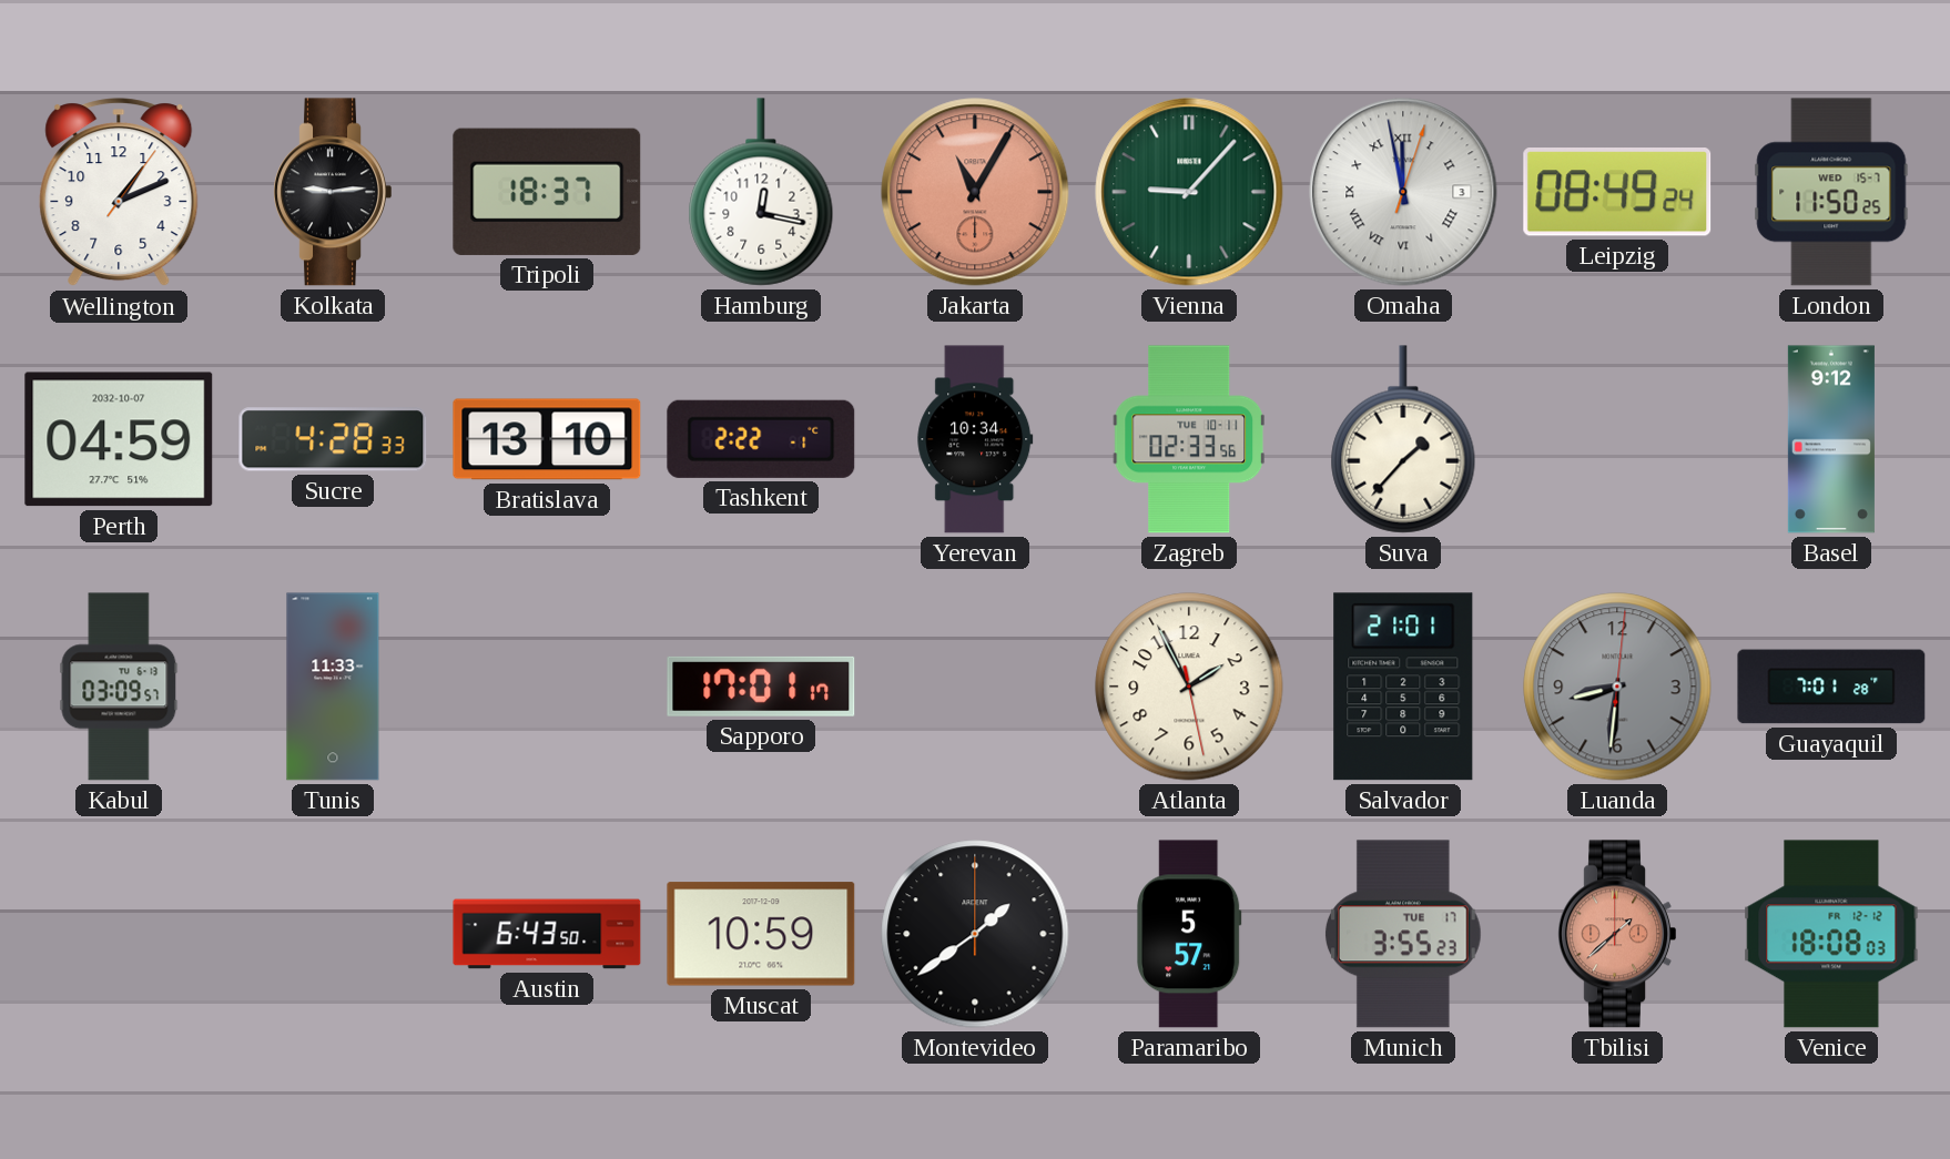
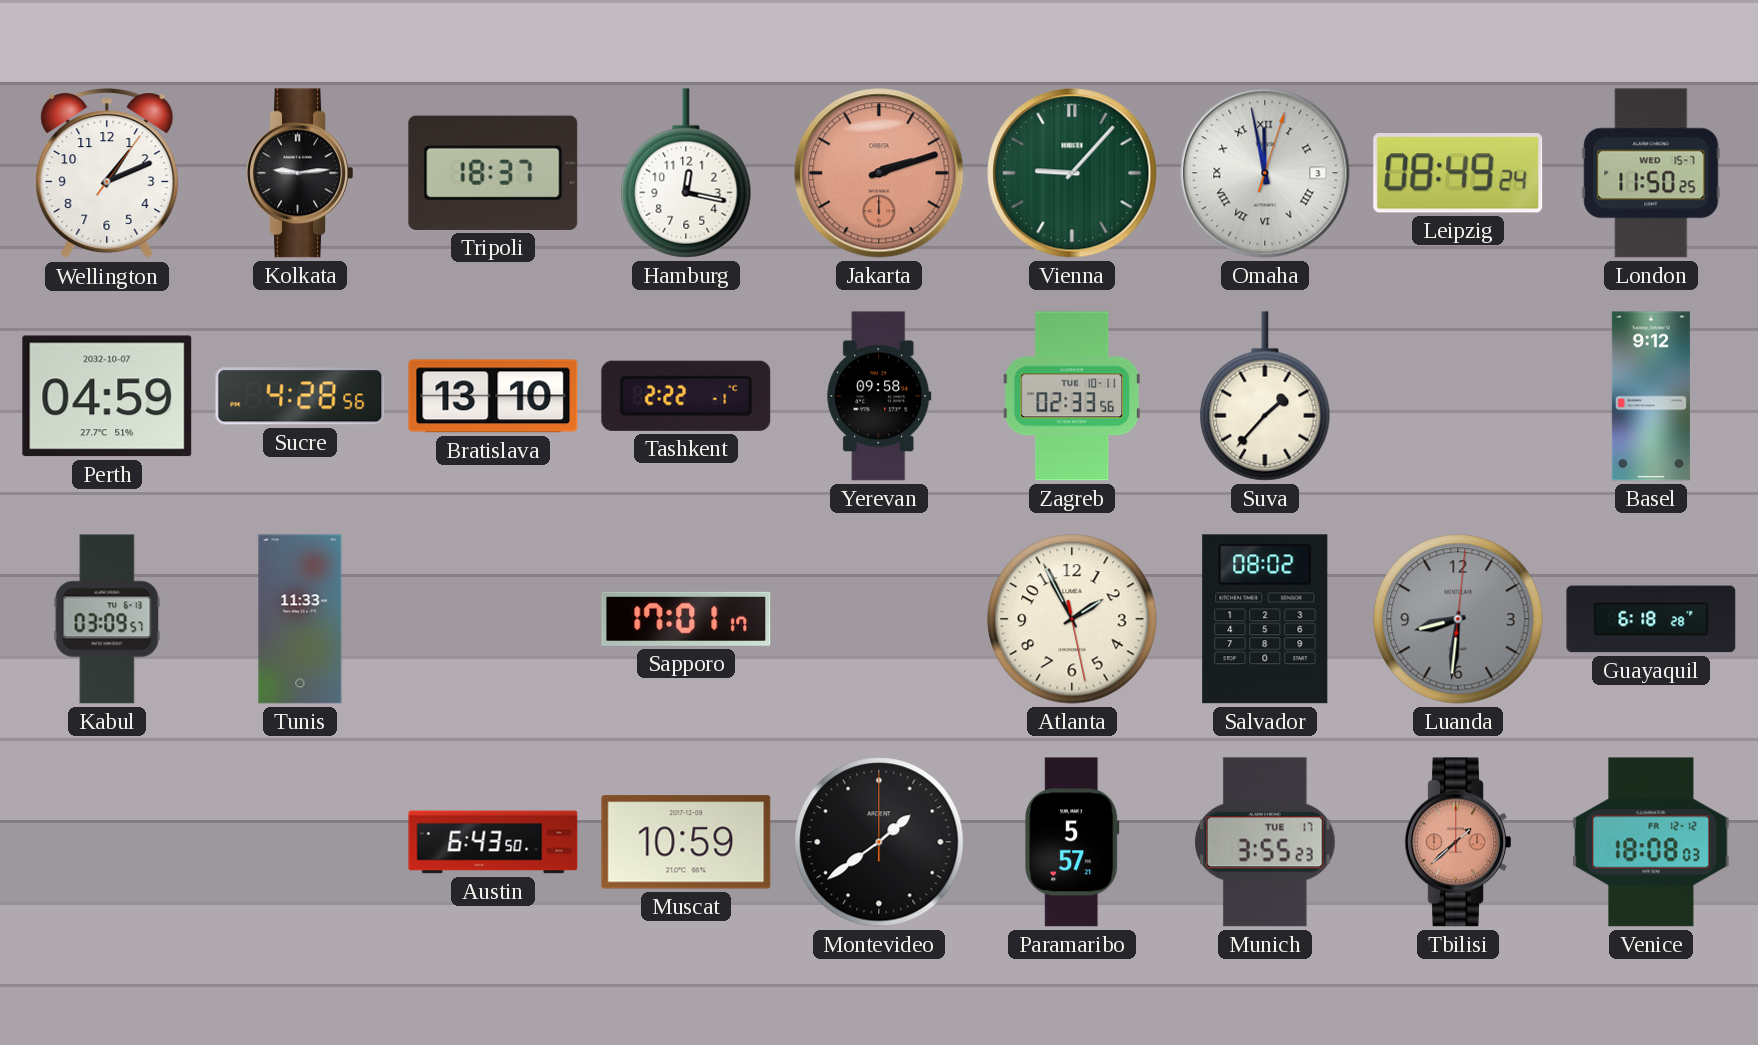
Jakarta: 11:05 -> 2:12 (879, 173)
Sucre: 4:28:33 -> 4:28:56 (300, 396)
Yerevan: 10:34 -> 09:58 (879, 396)
Salvador: 21:01 -> 08:02 (1265, 619)
Guayaquil: 7:01 -> 6:18 (1651, 619)
